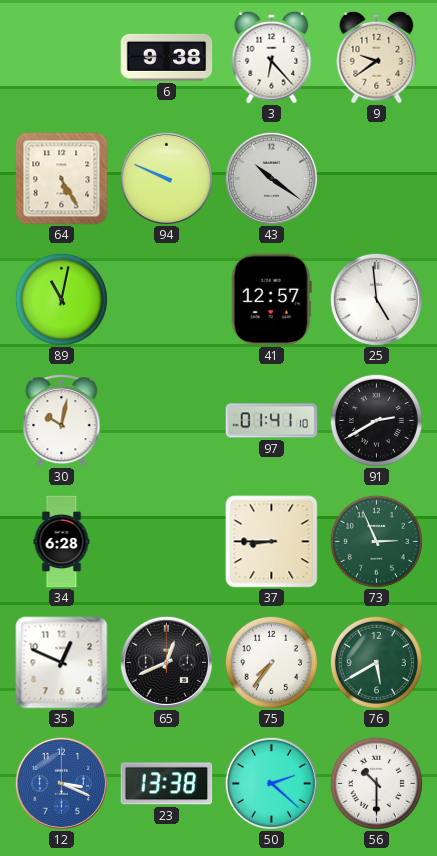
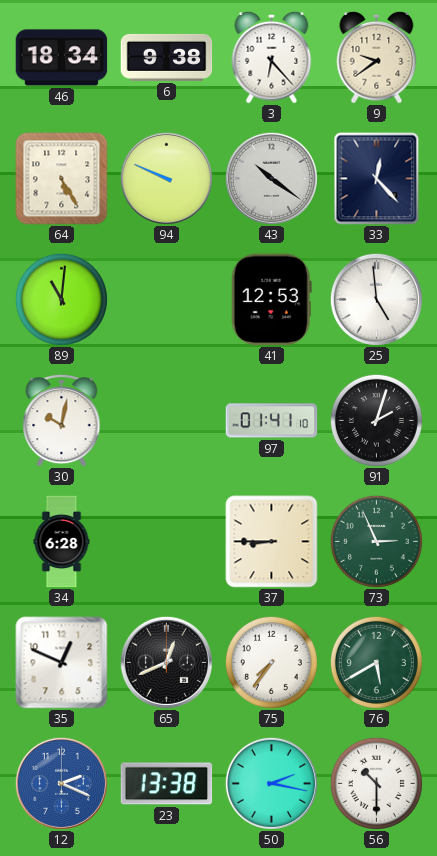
46: none -> 18:34 (62, 58)
33: none -> 12:23 (377, 179)
89: 11:02 -> 11:01 (61, 299)
41: 12:57 -> 12:53 (271, 300)
91: 2:40 -> 2:03 (376, 420)
12: 3:19 -> 2:19 (61, 783)
50: 2:22 -> 2:17 (271, 783)
